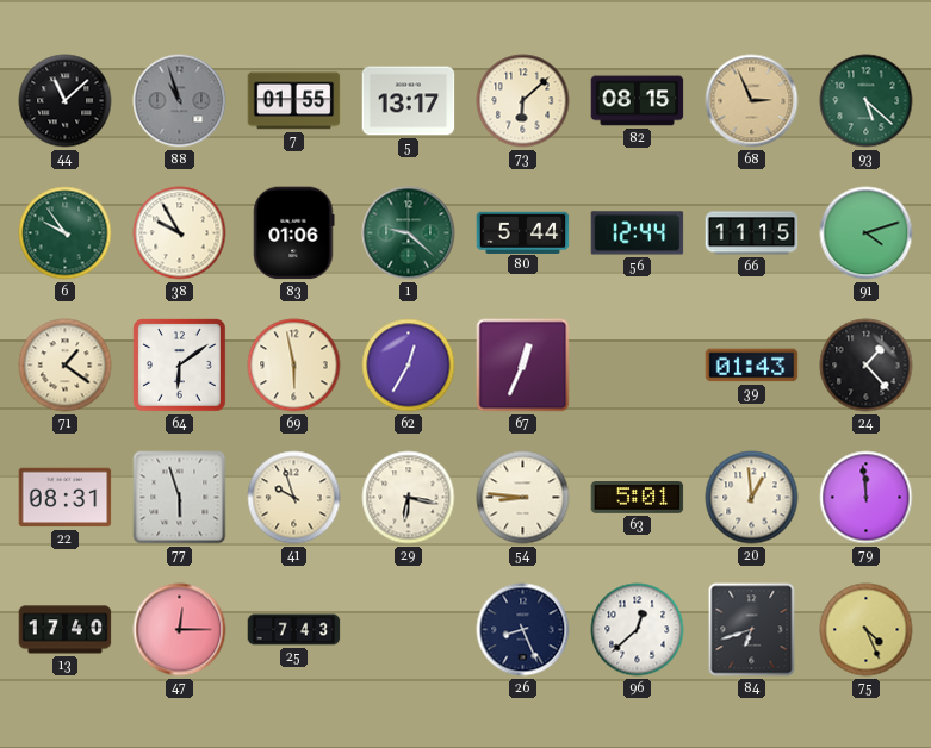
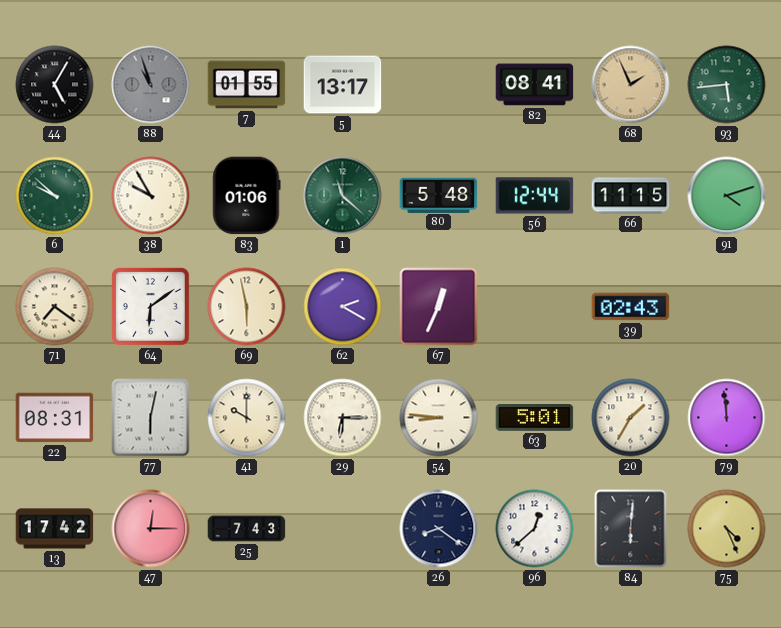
44: 11:08 -> 5:05 (55, 85)
73: 6:08 -> none (523, 101)
82: 08:15 -> 08:41 (535, 85)
68: 2:56 -> 1:56 (631, 85)
93: 5:22 -> 5:44 (727, 85)
6: 9:54 -> 9:52 (55, 196)
1: 9:22 -> 11:22 (343, 196)
80: 5:44 -> 5:48 (439, 195)
71: 1:21 -> 7:21 (55, 307)
62: 12:35 -> 2:20 (343, 307)
39: 01:43 -> 02:43 (631, 307)
24: 1:23 -> none (867, 366)
77: 5:57 -> 6:02 (151, 418)
41: 9:57 -> 10:00 (247, 418)
29: 6:17 -> 6:15 (343, 418)
20: 12:59 -> 1:35 (631, 418)
13: 17:40 -> 17:42 (55, 529)
26: 8:26 -> 8:21 (439, 529)
84: 6:42 -> 6:01 (631, 529)
